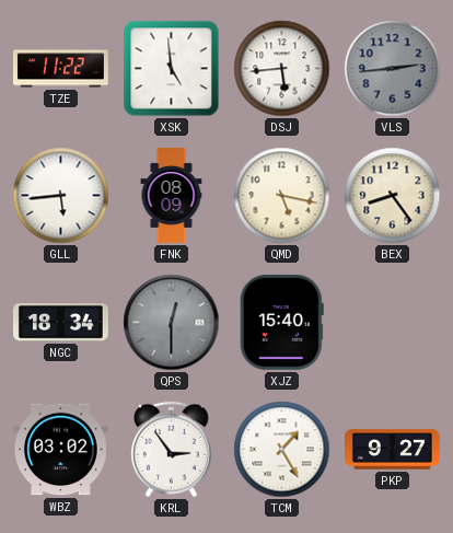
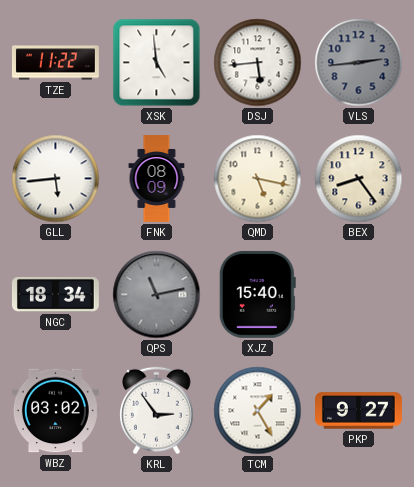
QPS: 12:30 -> 11:13 (157, 295)
